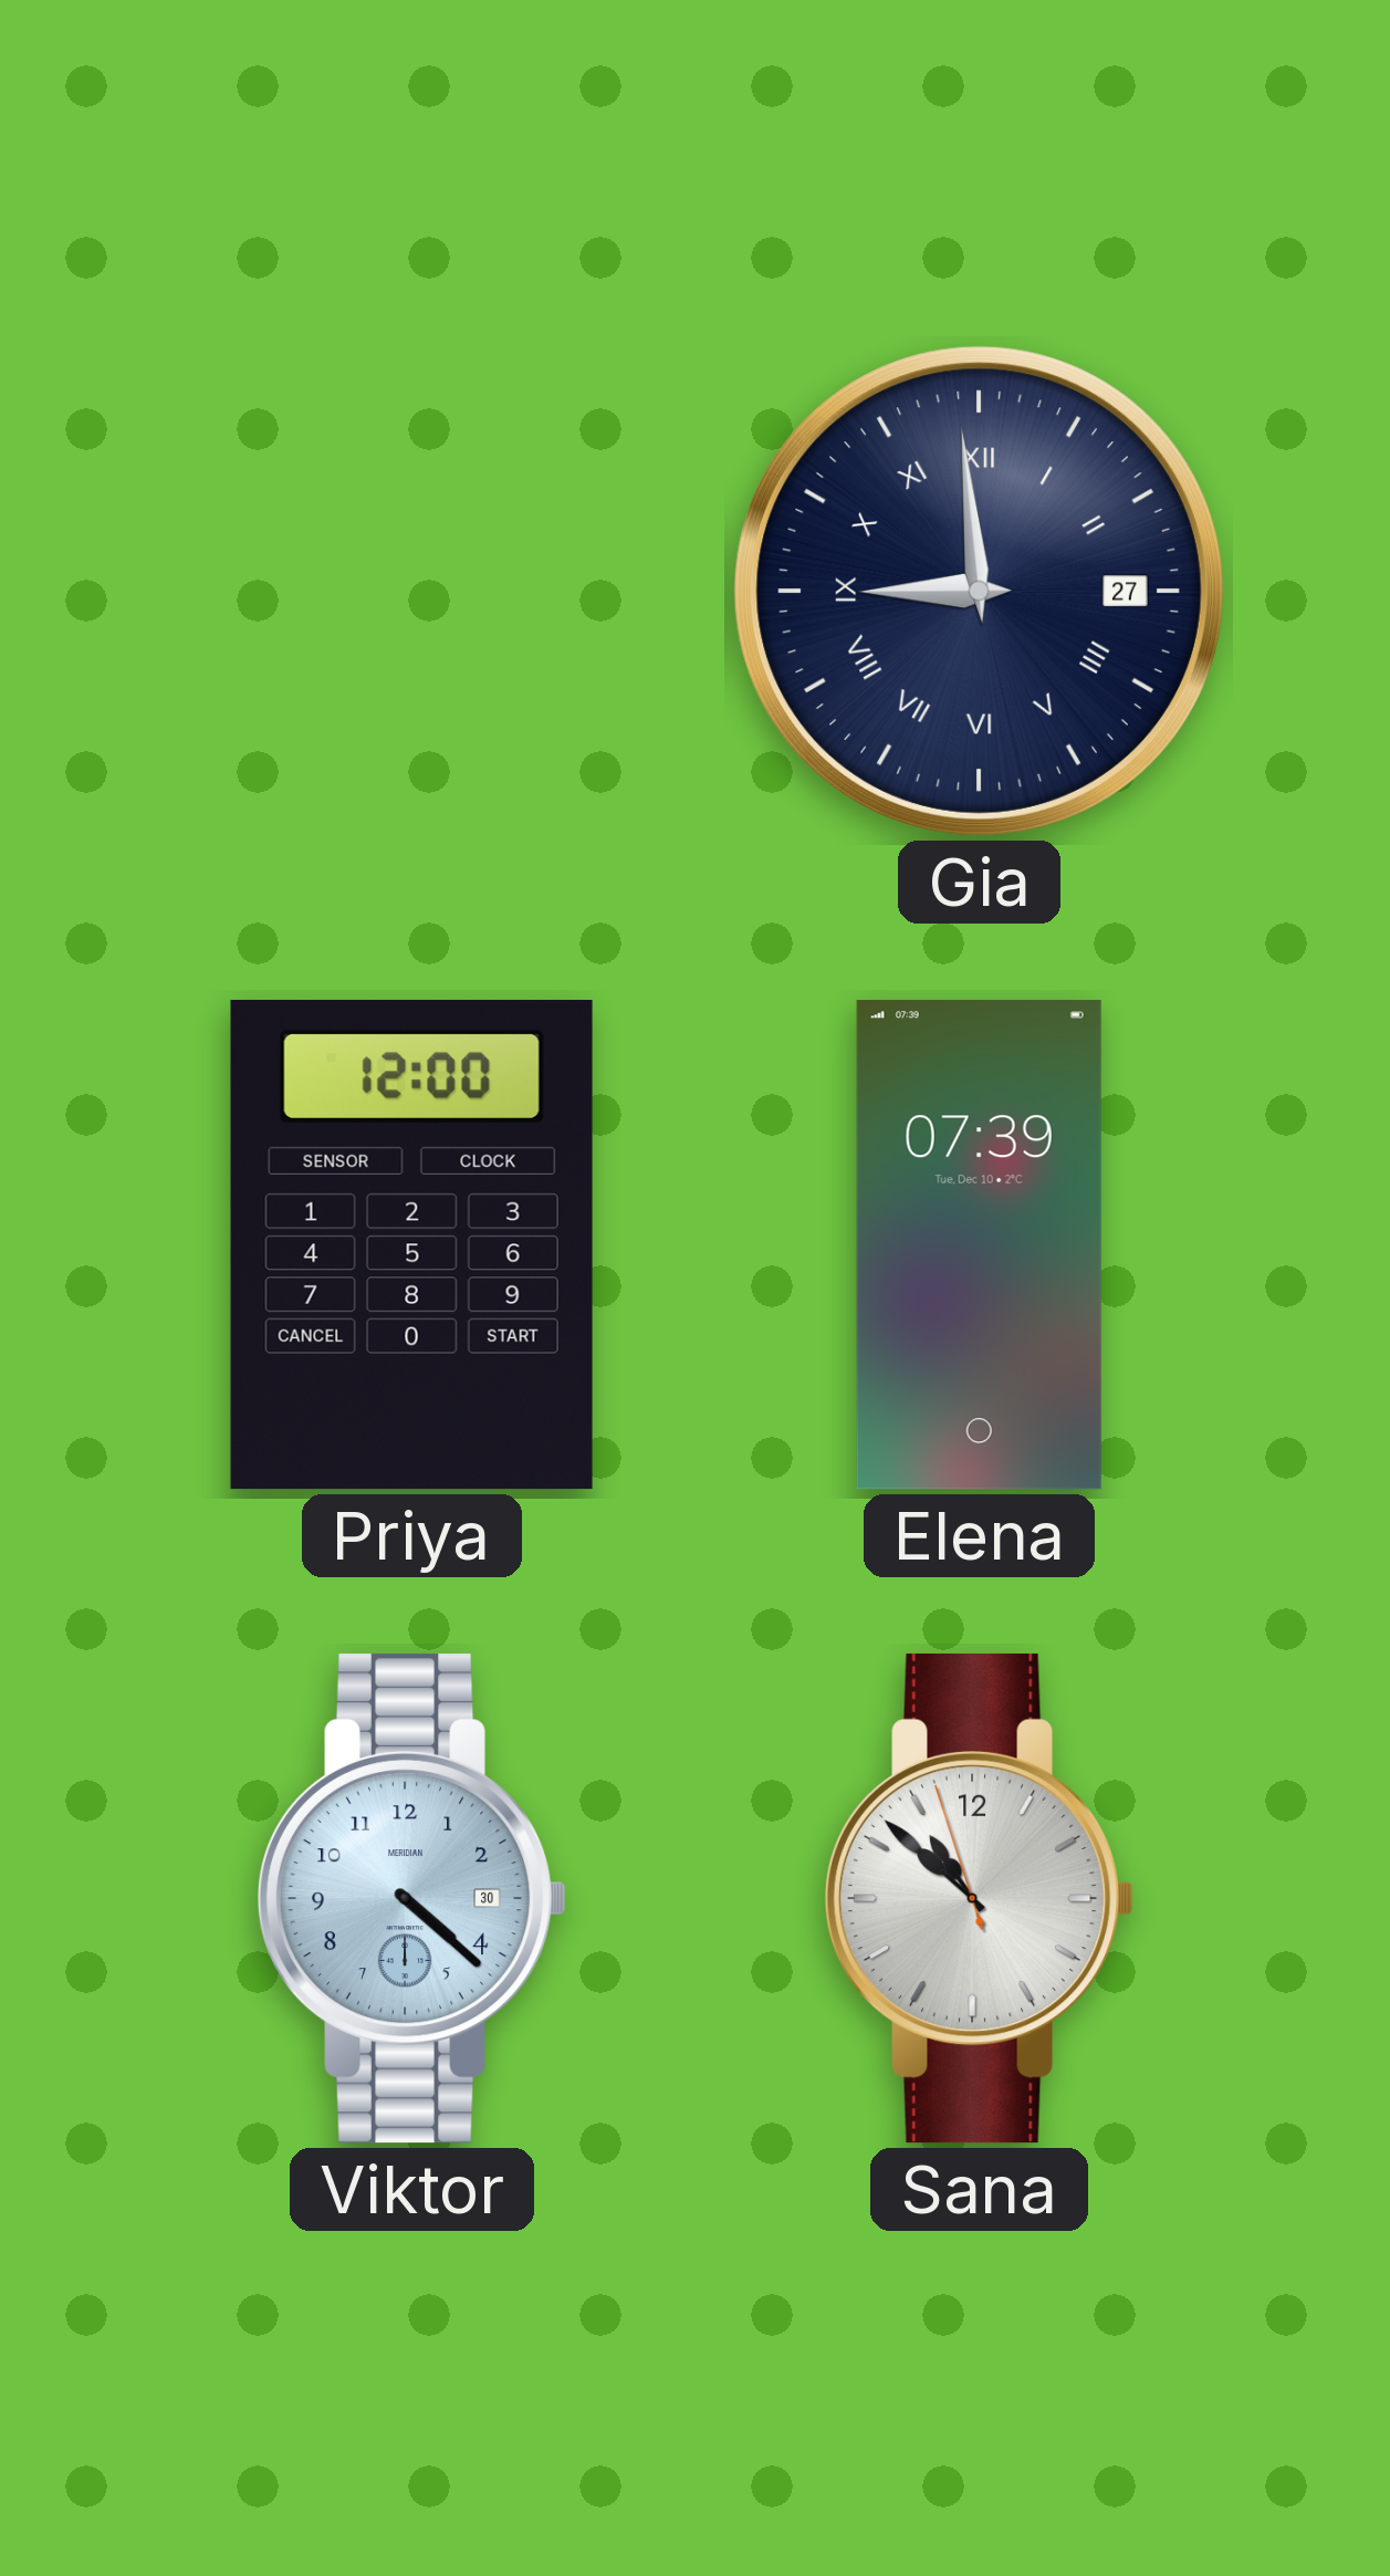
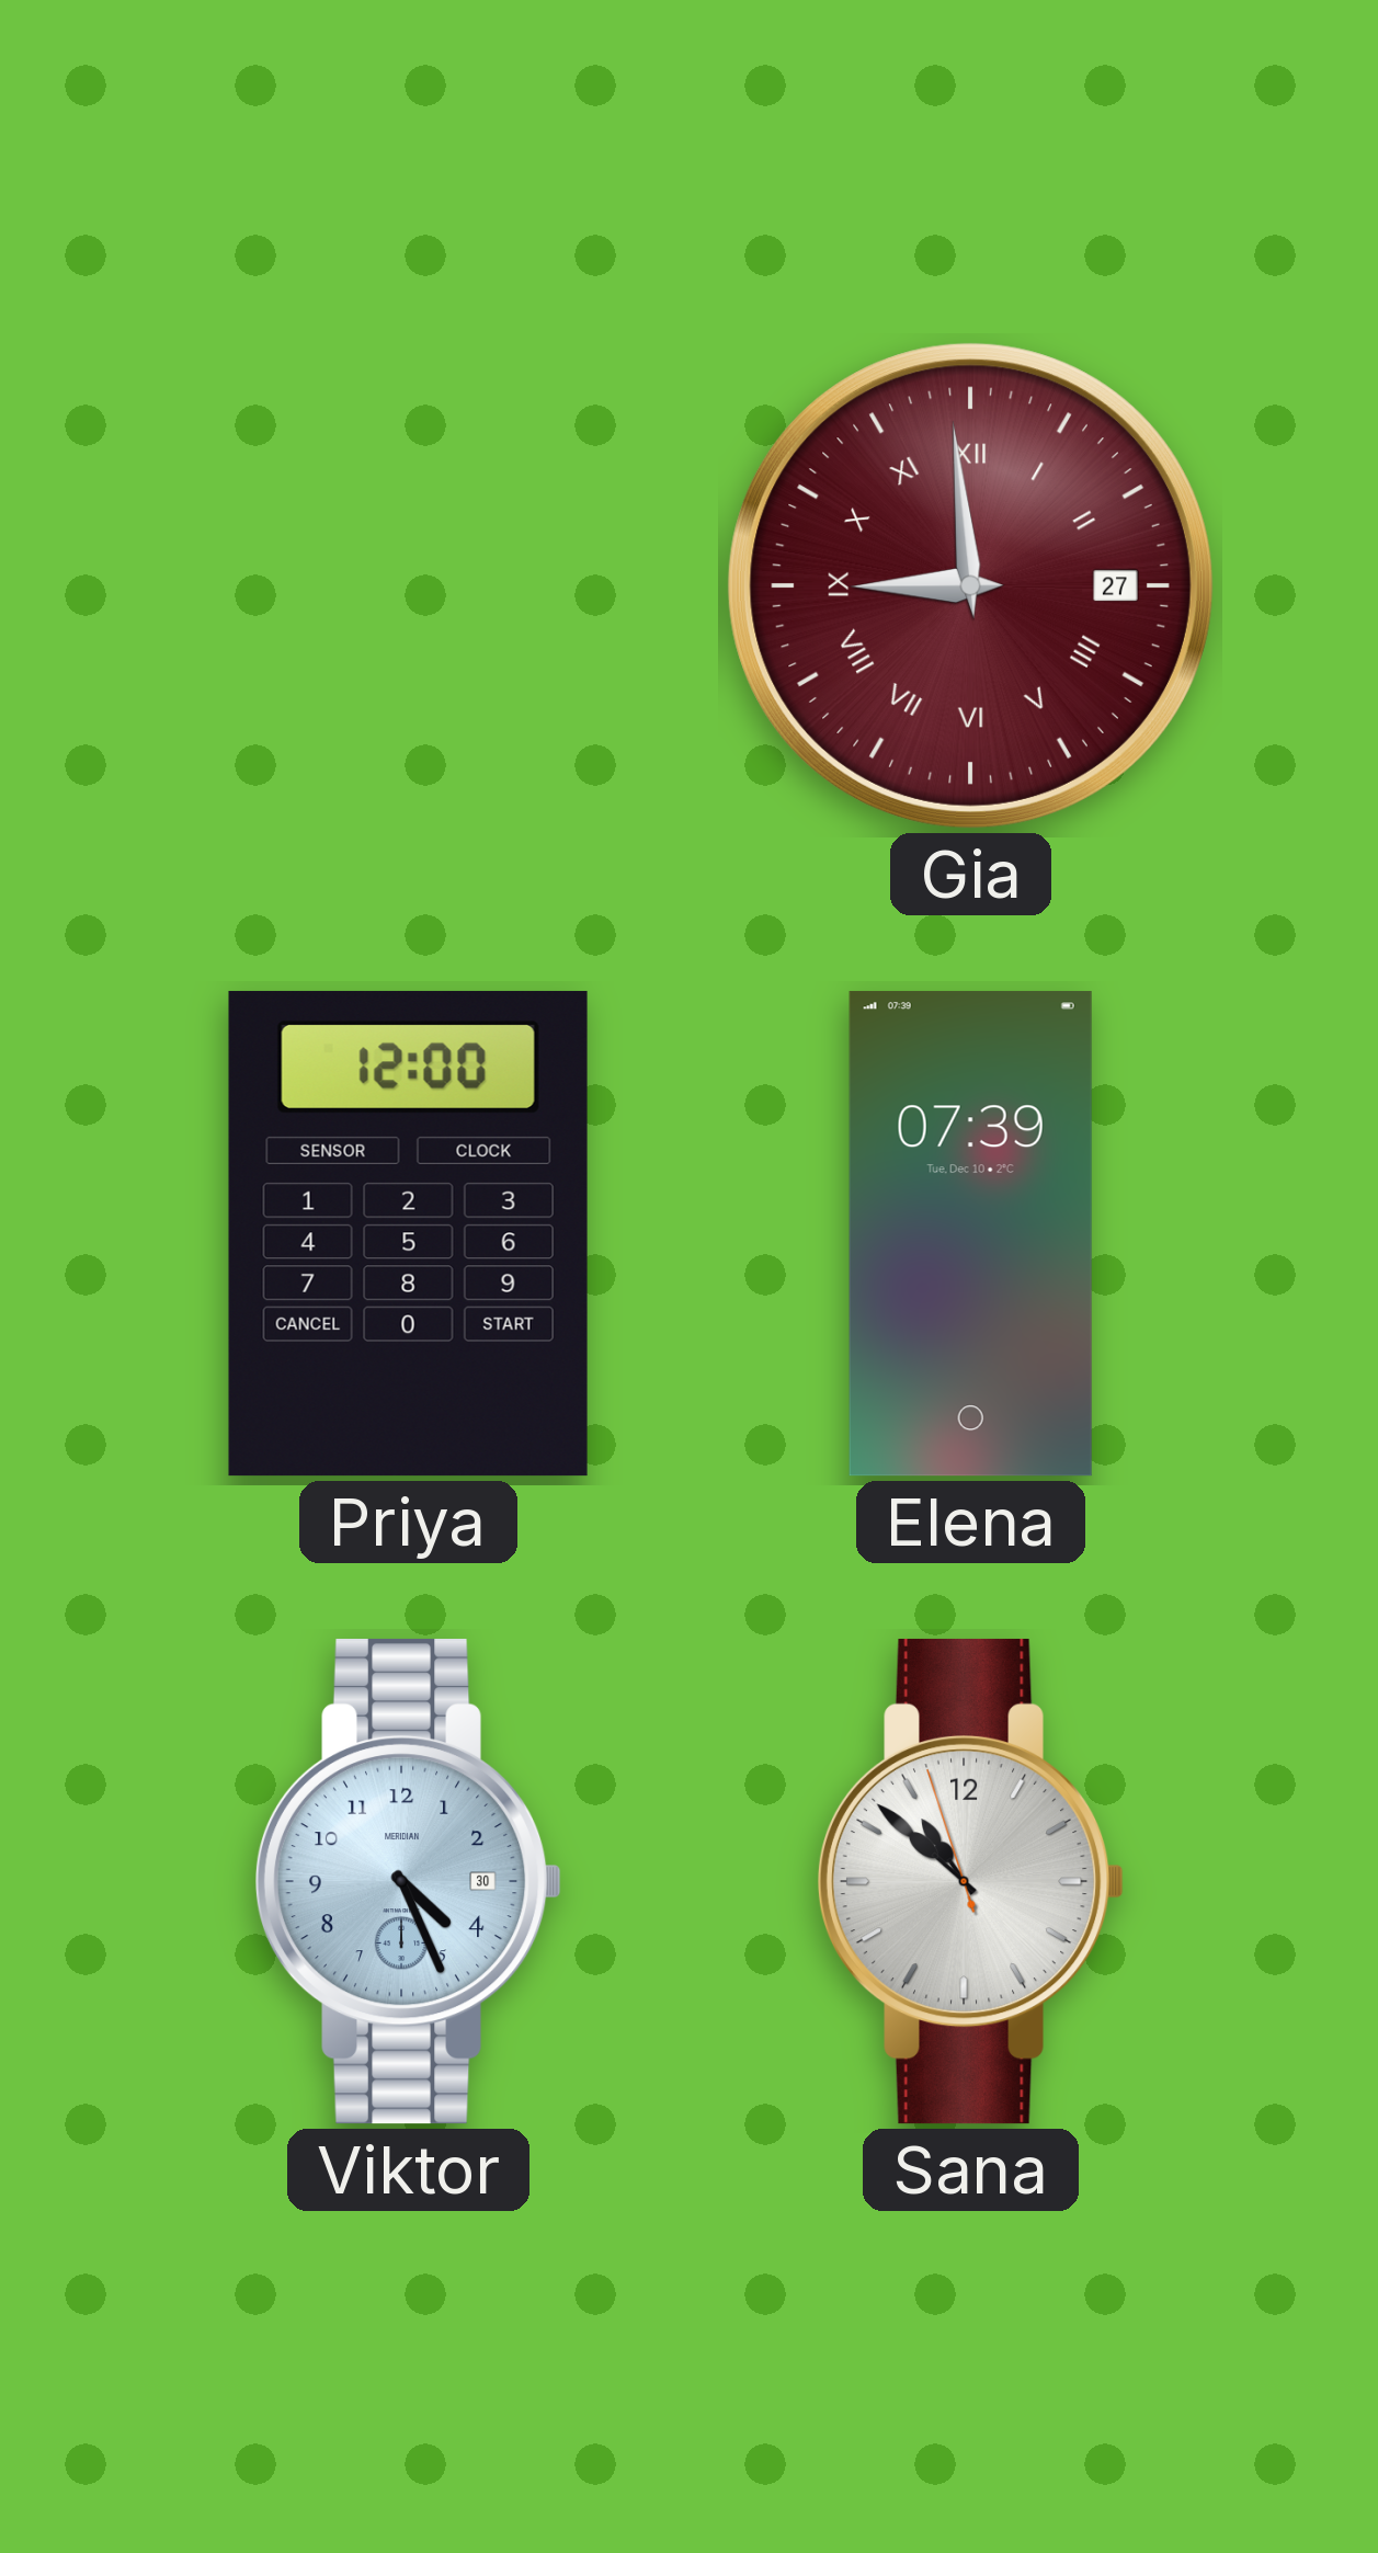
Gia dial: navy -> burgundy (970, 585)
Viktor: 4:22 -> 4:26 (409, 1881)
